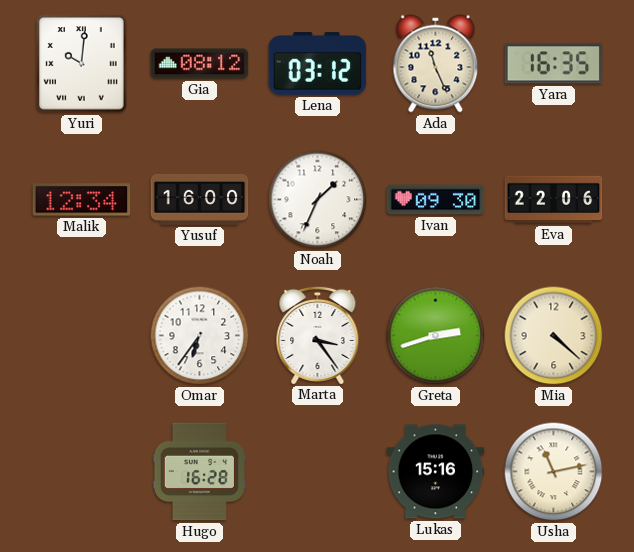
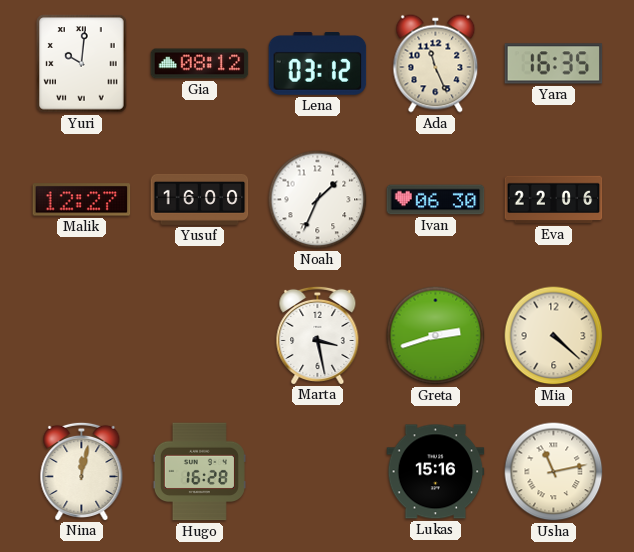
Malik: 12:34 -> 12:27 (82, 200)
Ivan: 09:30 -> 06:30 (436, 200)
Omar: 6:36 -> none (200, 336)
Marta: 3:24 -> 3:28 (318, 335)
Nina: none -> 12:02 (82, 471)
